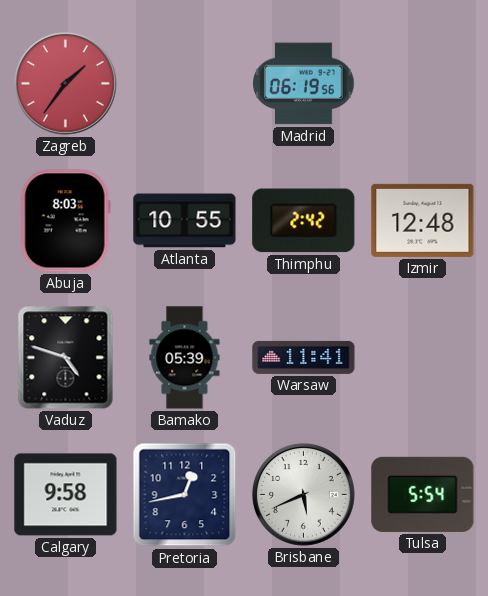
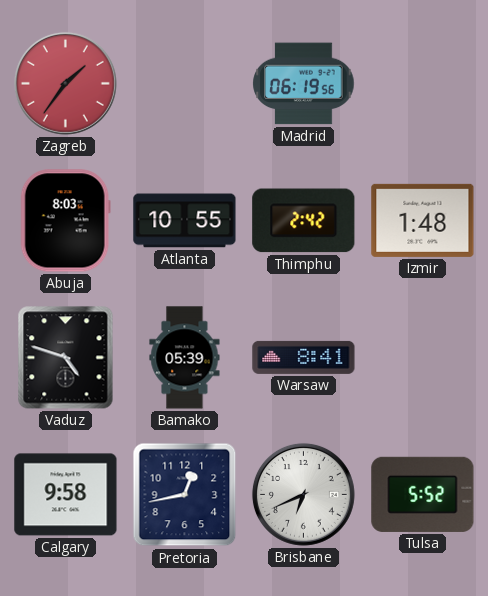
Izmir: 12:48 -> 1:48 (423, 220)
Warsaw: 11:41 -> 8:41 (304, 357)
Brisbane: 5:41 -> 6:41 (303, 494)
Tulsa: 5:54 -> 5:52 (423, 494)
